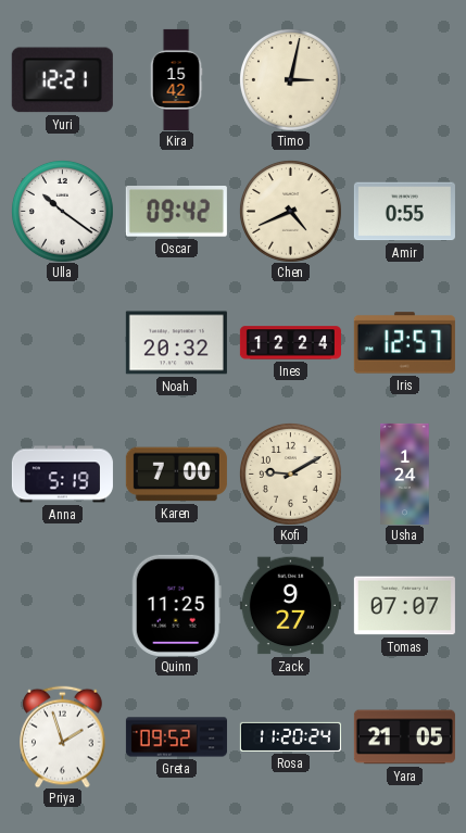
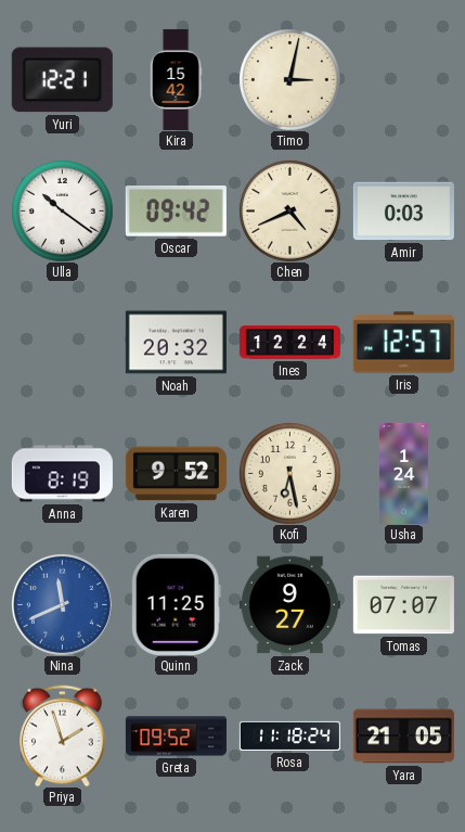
Amir: 0:55 -> 0:03 (403, 212)
Anna: 5:19 -> 8:19 (62, 474)
Karen: 7:00 -> 9:52 (176, 474)
Kofi: 9:10 -> 6:28 (289, 473)
Nina: none -> 11:41 (62, 604)
Rosa: 11:20 -> 11:18 (289, 735)
